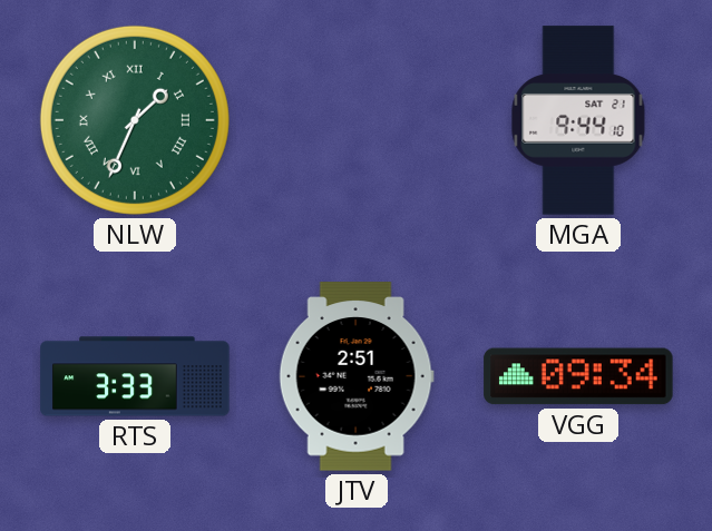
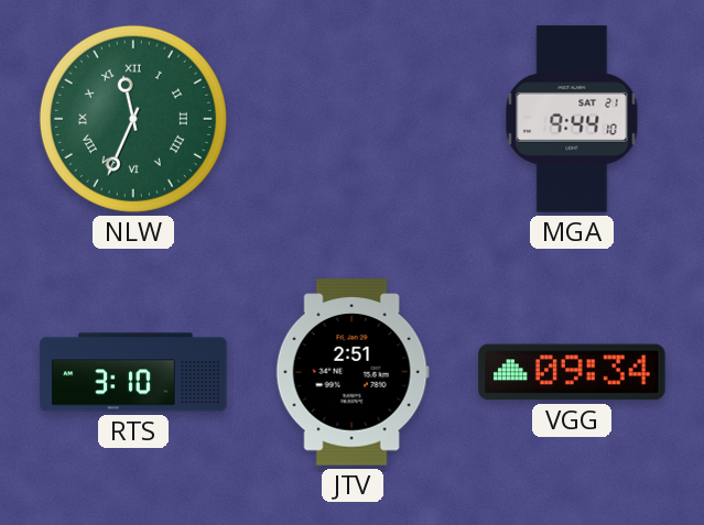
NLW: 1:34 -> 11:34 (133, 119)
RTS: 3:33 -> 3:10 (133, 372)
